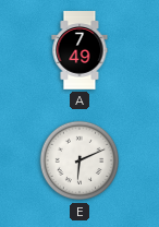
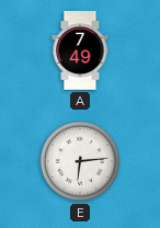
E: 6:11 -> 6:14 (80, 161)
